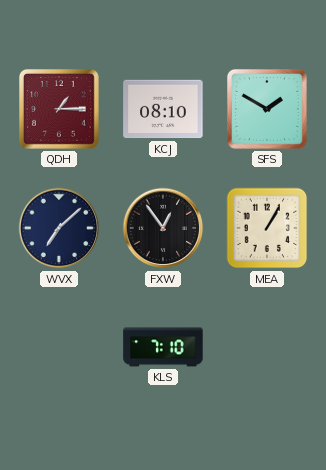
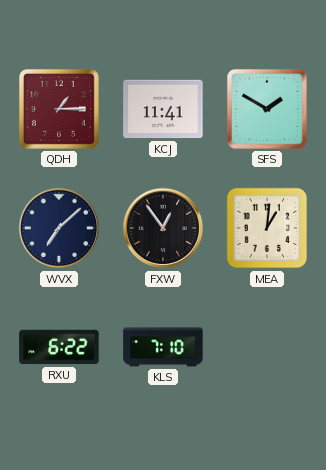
KCJ: 08:10 -> 11:41 (163, 109)
MEA: 1:05 -> 1:01 (267, 228)
RXU: none -> 6:22 (59, 347)
